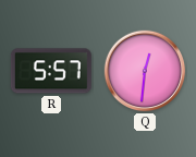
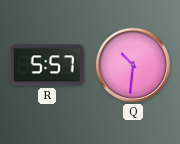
Q: 12:31 -> 10:31 (133, 65)
